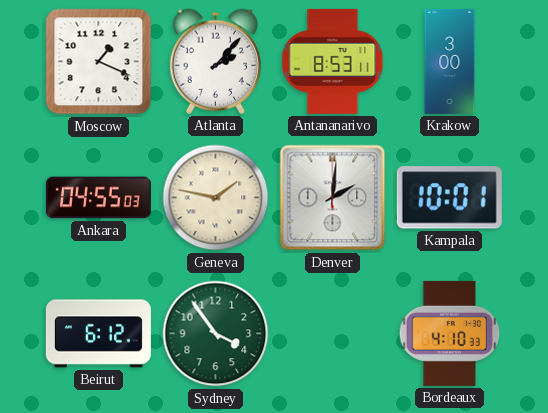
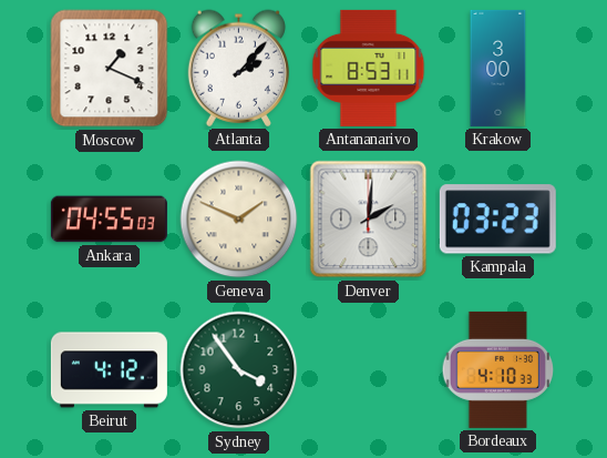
Geneva: 1:47 -> 1:49 (239, 220)
Kampala: 10:01 -> 03:23 (497, 220)
Beirut: 6:12 -> 4:12 (109, 370)
